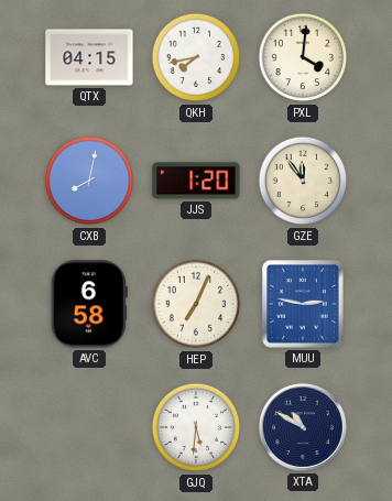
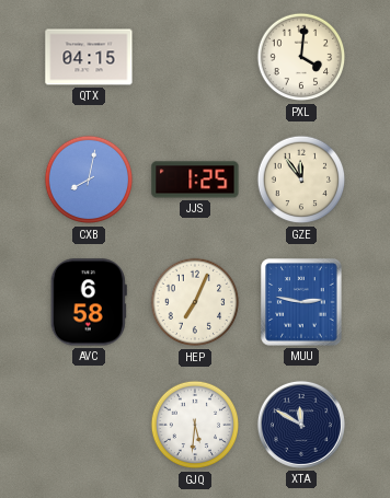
QKH: 7:43 -> none (196, 57)
JJS: 1:20 -> 1:25 (195, 179)
XTA: 10:50 -> 11:50 (301, 425)
